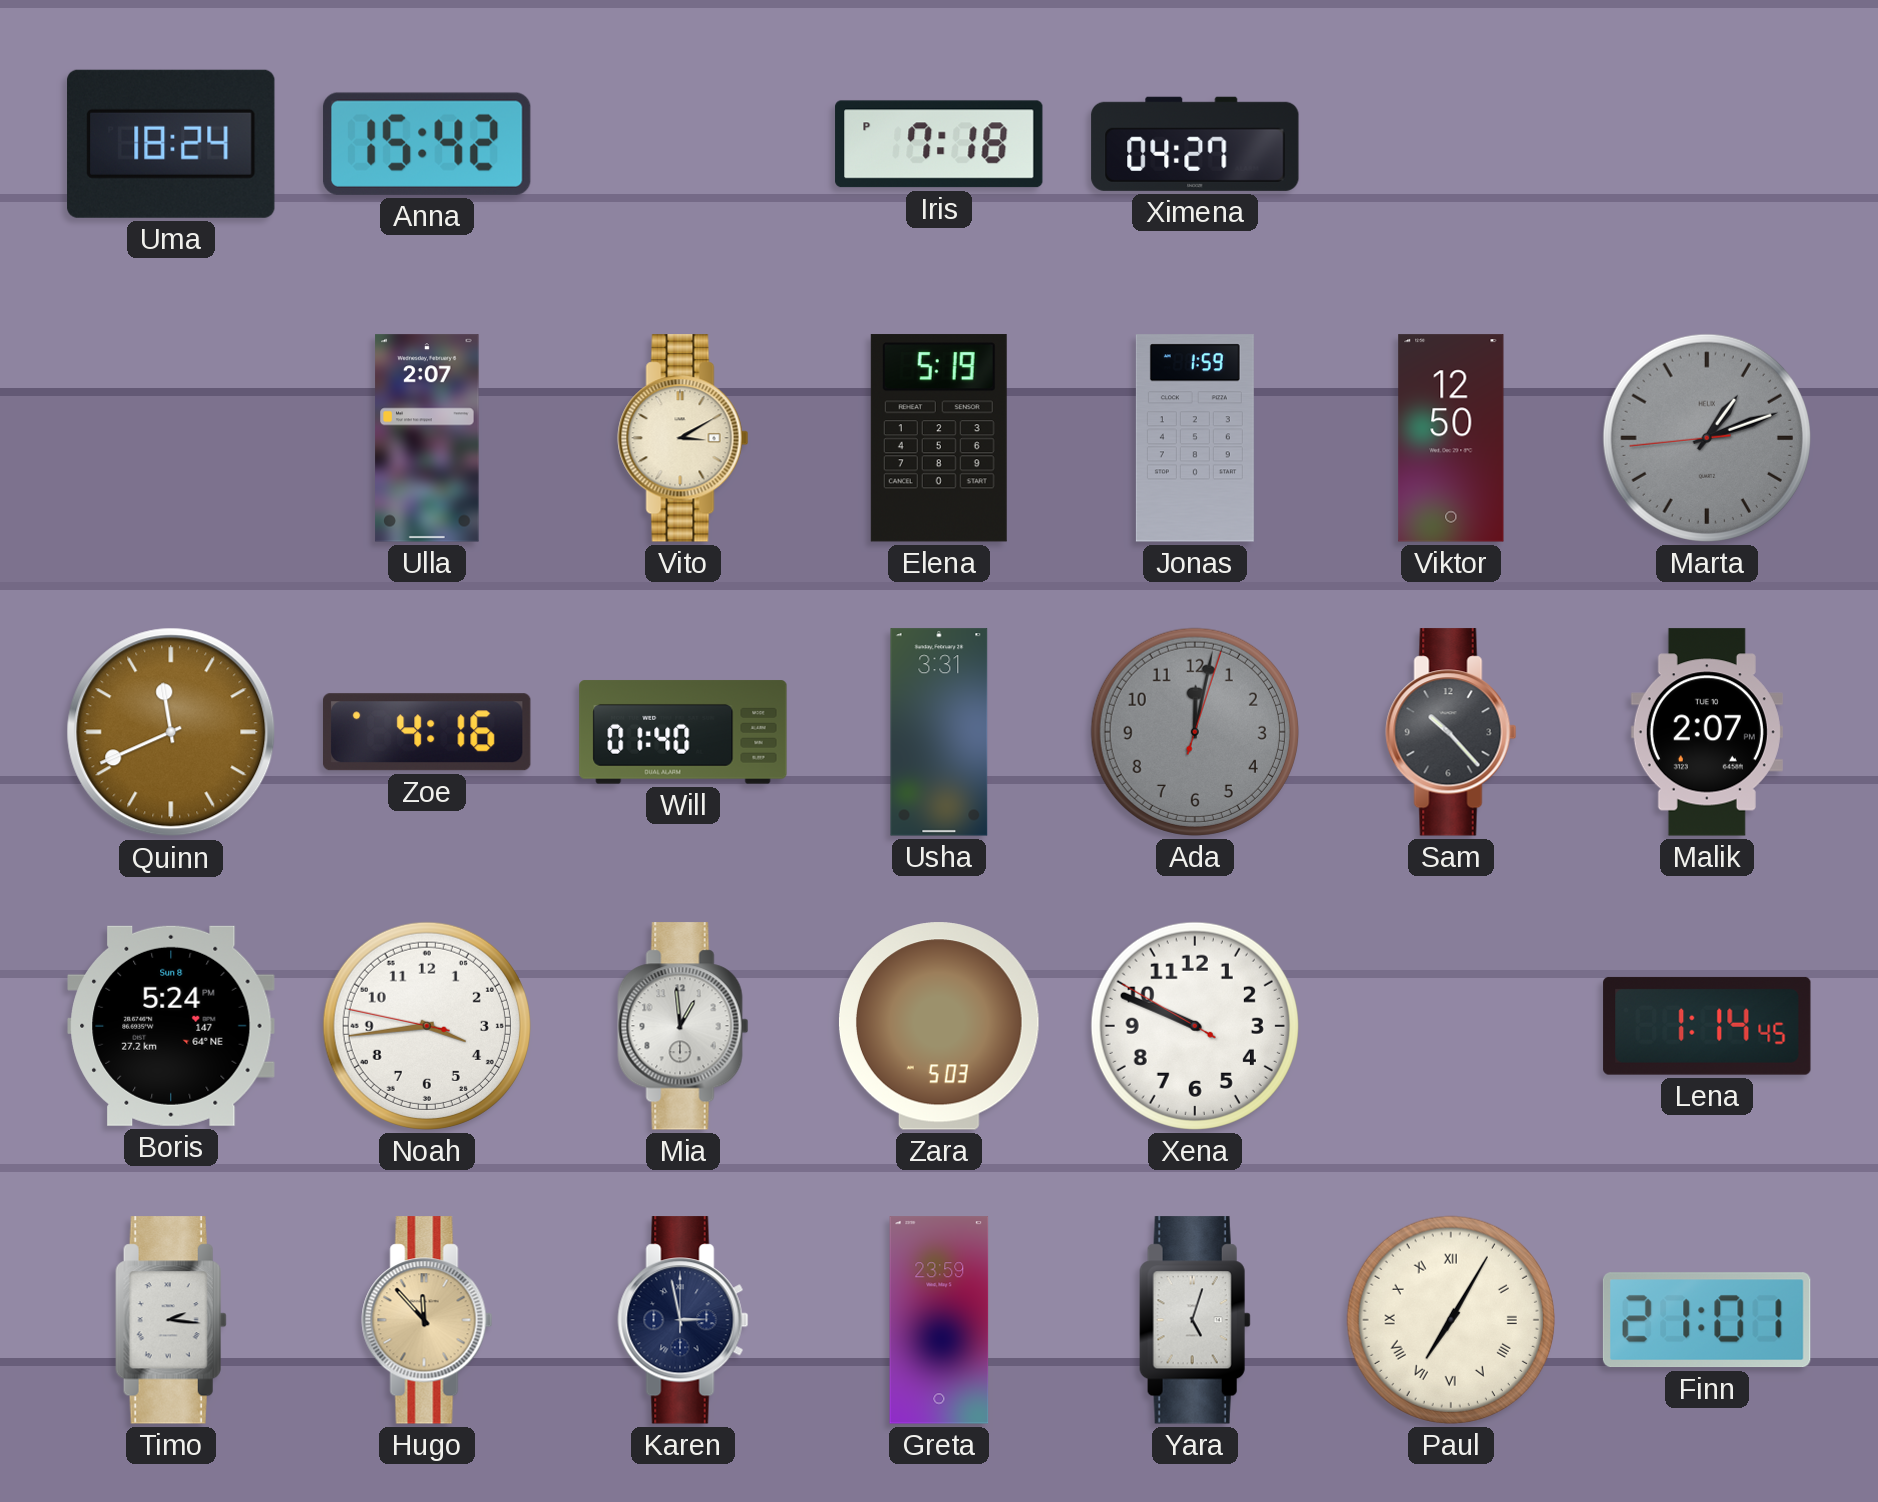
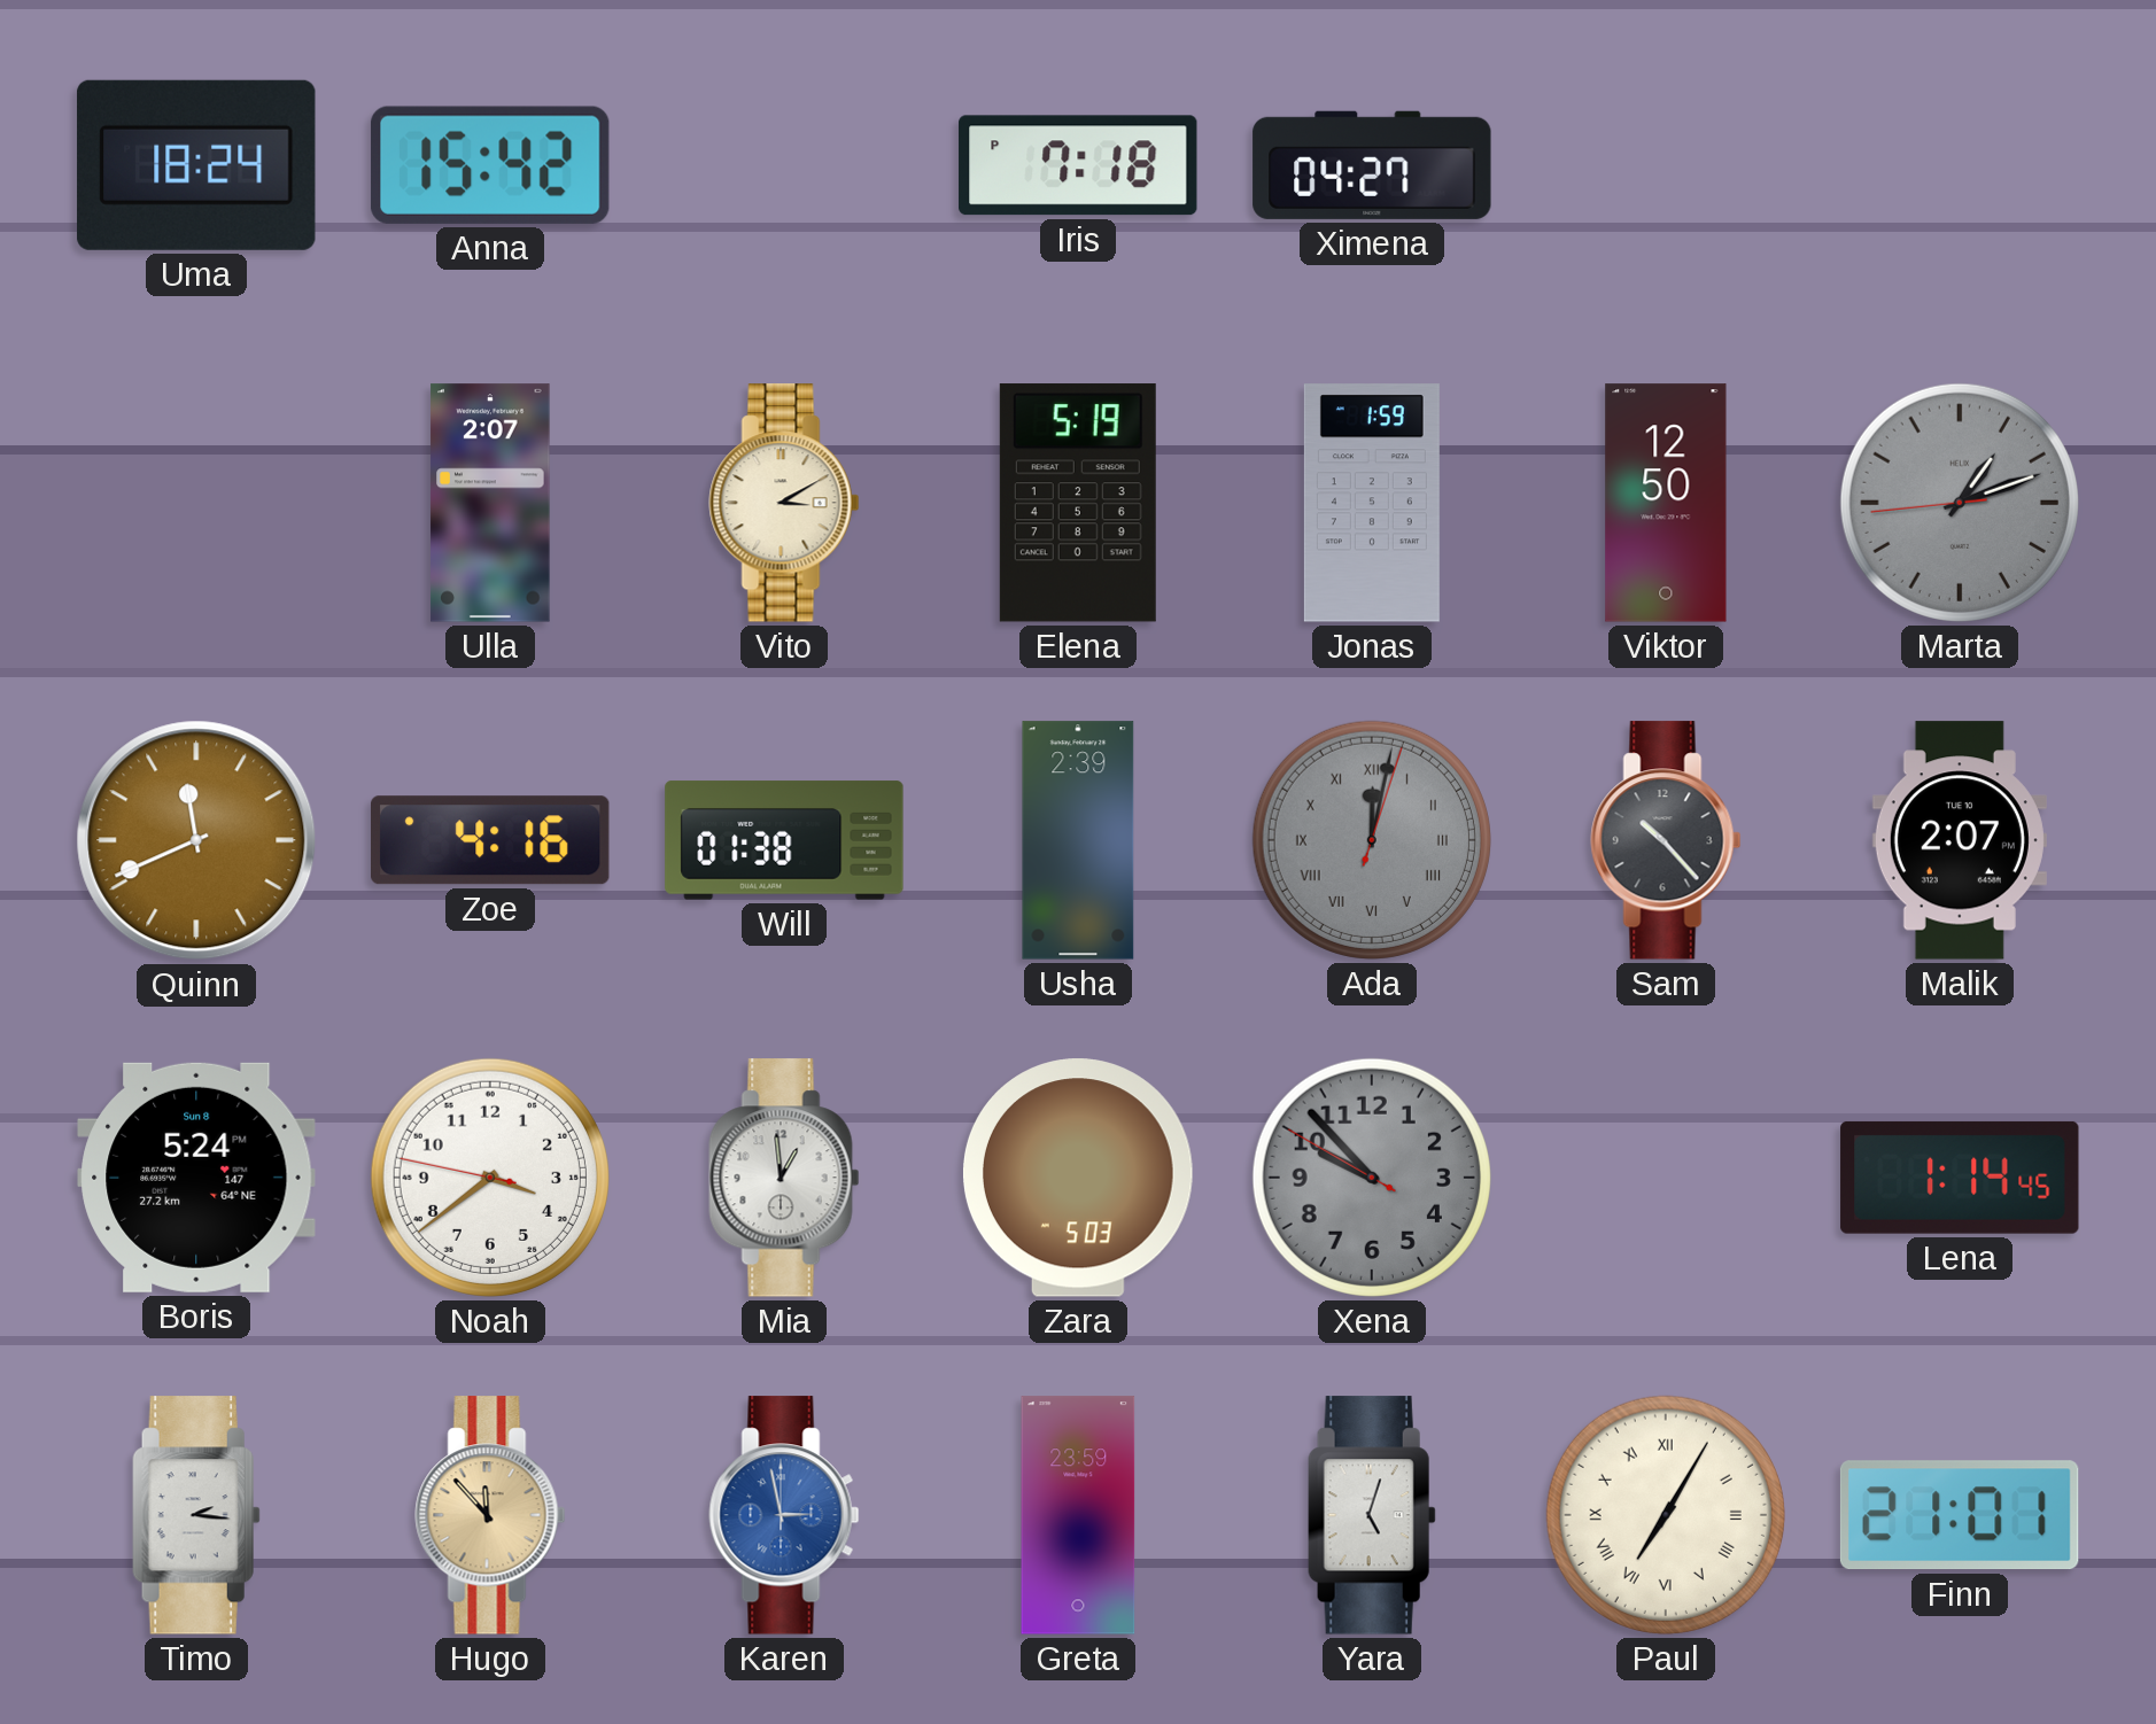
Will: 01:40 -> 01:38 (784, 840)
Usha: 3:31 -> 2:39 (1078, 840)
Ada numerals: Arabic -> Roman (1372, 840)
Noah: 3:43 -> 3:38 (490, 1178)
Xena: 9:48 -> 9:52 (1372, 1178)
Xena dial: white -> grey (1372, 1178)
Karen dial: navy -> blue (784, 1515)
